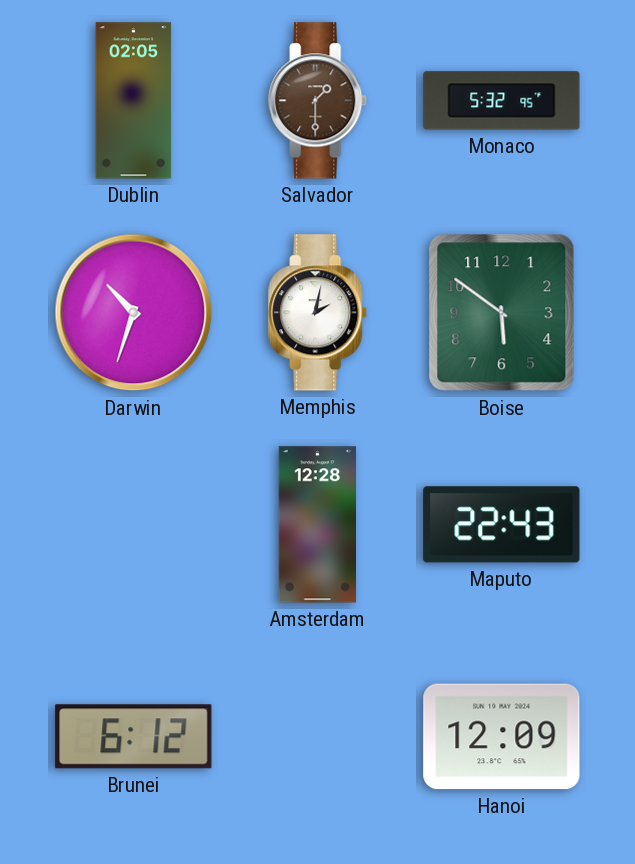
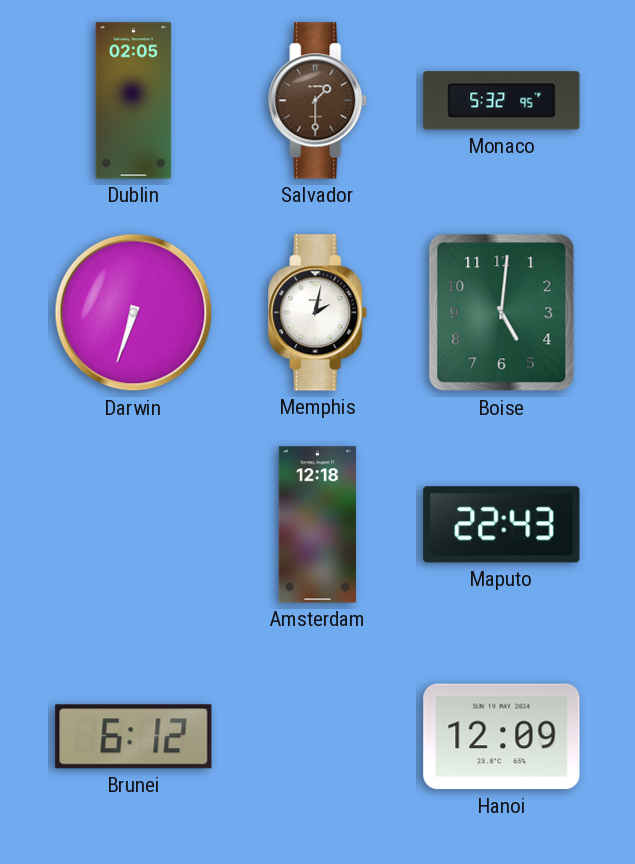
Darwin: 10:33 -> 6:33 (134, 313)
Boise: 5:51 -> 5:01 (502, 313)
Amsterdam: 12:28 -> 12:18 (317, 525)
